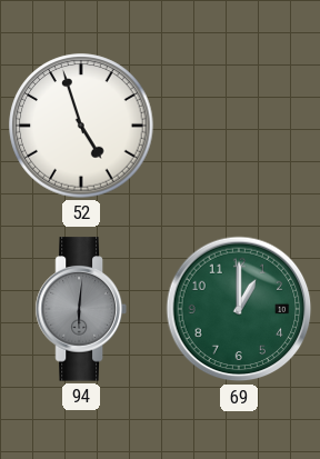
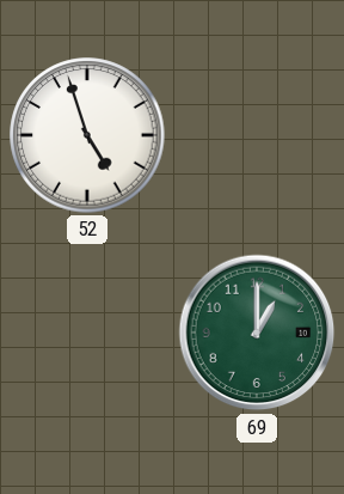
94: 6:01 -> none (81, 309)
